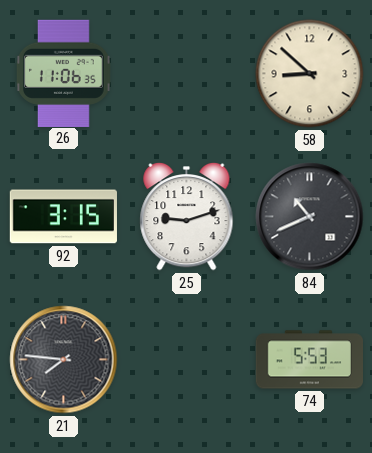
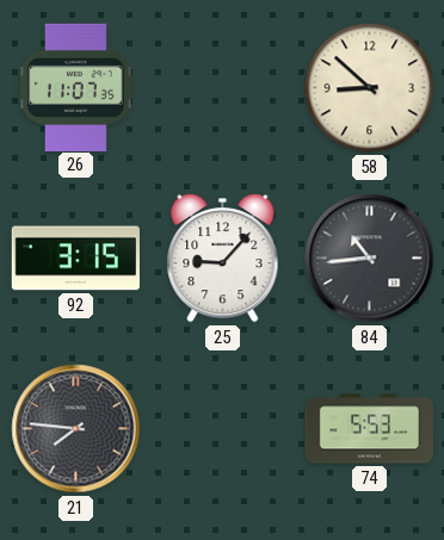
26: 11:06 -> 11:07 (75, 87)
25: 9:12 -> 9:07 (223, 257)
84: 10:41 -> 10:44 (370, 259)
